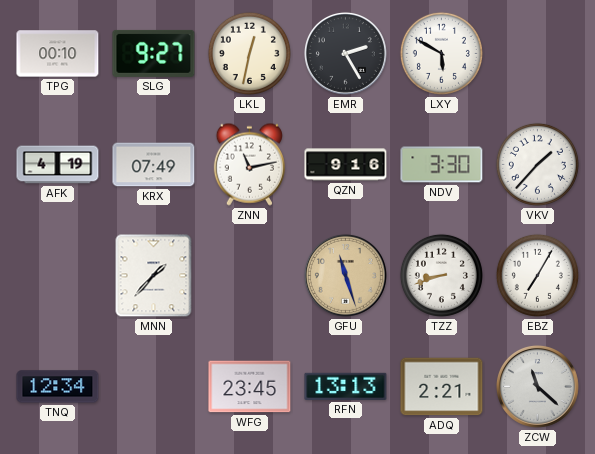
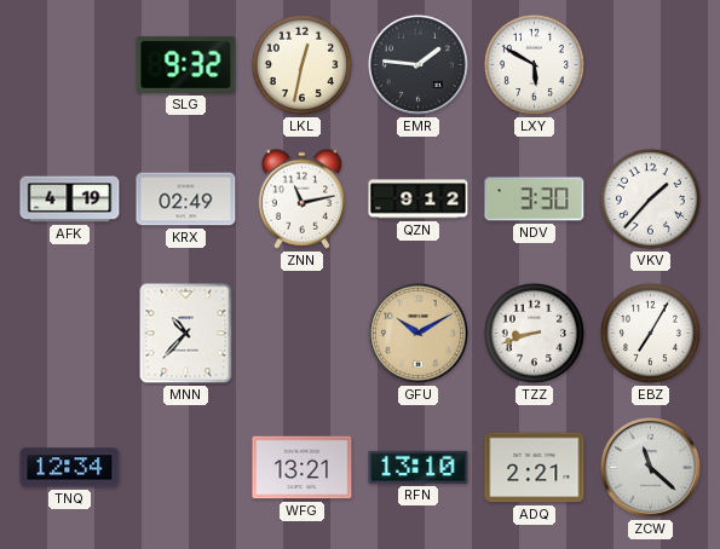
TPG: 00:10 -> none (58, 54)
SLG: 9:27 -> 9:32 (186, 64)
EMR: 2:25 -> 1:46 (417, 64)
KRX: 07:49 -> 02:49 (186, 200)
QZN: 9:16 -> 9:12 (419, 200)
MNN: 1:37 -> 10:37 (186, 334)
GFU: 11:27 -> 10:10 (417, 333)
WFG: 23:45 -> 13:21 (303, 468)
RFN: 13:13 -> 13:10 (419, 467)
